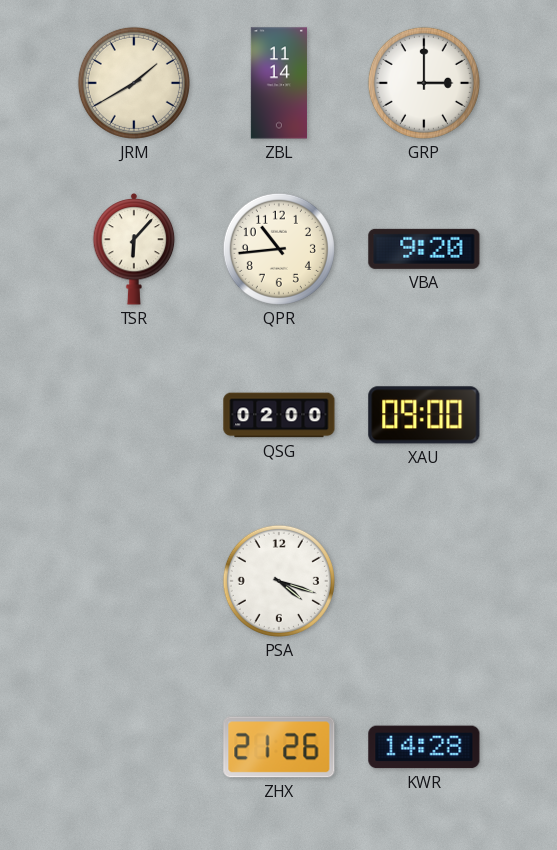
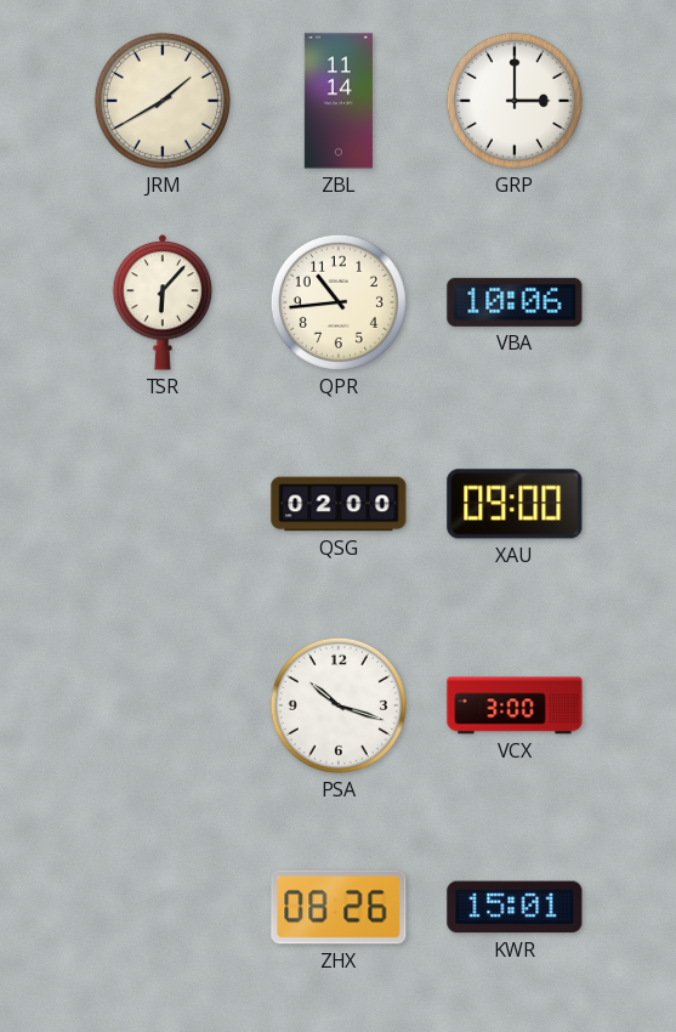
VBA: 9:20 -> 10:06 (515, 302)
PSA: 4:18 -> 10:18 (339, 705)
VCX: none -> 3:00 (515, 705)
ZHX: 21:26 -> 08:26 (339, 907)
KWR: 14:28 -> 15:01 (515, 907)
